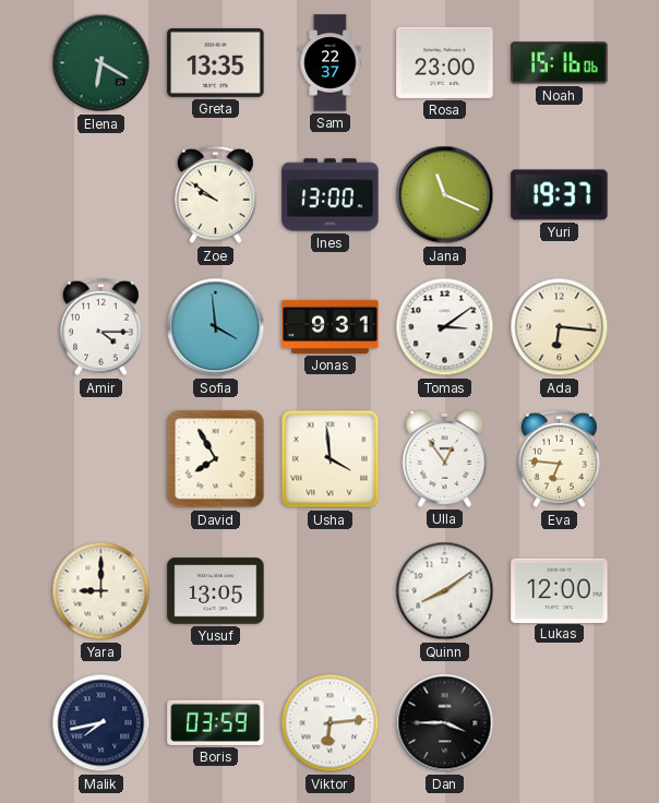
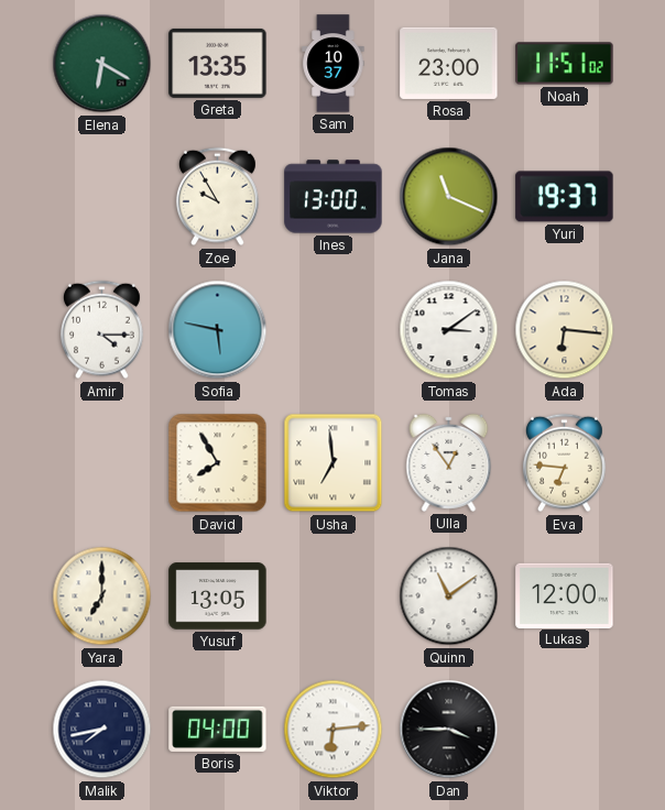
Sam: 22:37 -> 10:37 (334, 64)
Noah: 15:16 -> 11:51 (565, 64)
Zoe: 9:51 -> 9:55 (218, 197)
Sofia: 3:59 -> 5:47 (218, 330)
Jonas: 9:31 -> none (331, 326)
Usha: 3:59 -> 6:59 (334, 463)
Yara: 9:00 -> 7:00 (102, 596)
Quinn: 8:09 -> 11:09 (449, 596)
Boris: 03:59 -> 04:00 (218, 729)
